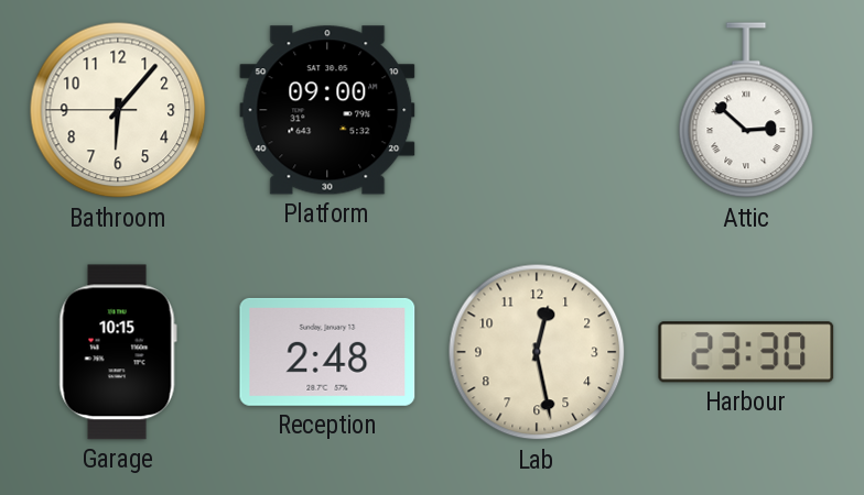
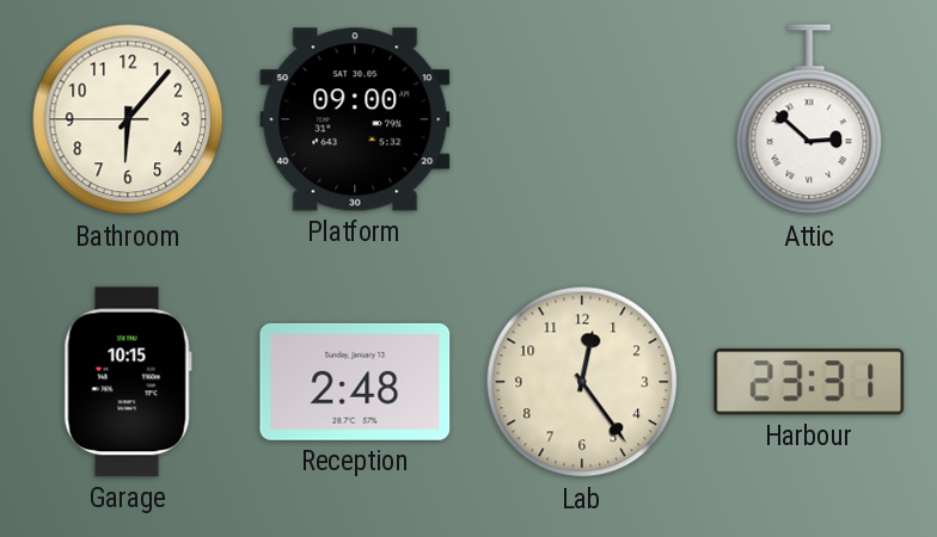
Lab: 12:28 -> 12:24 (582, 382)
Harbour: 23:30 -> 23:31 (809, 382)
